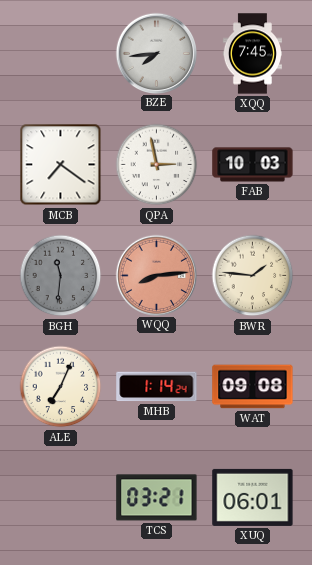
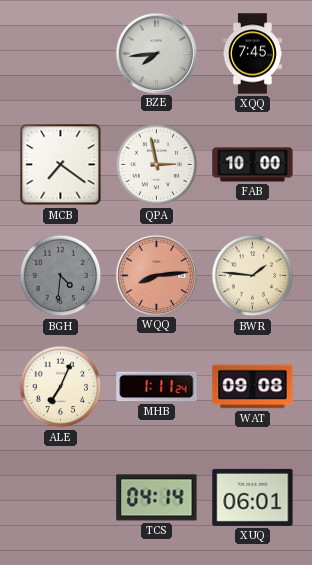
FAB: 10:03 -> 10:00 (253, 165)
BGH: 11:31 -> 4:31 (61, 276)
MHB: 1:14 -> 1:11 (157, 387)
TCS: 03:21 -> 04:14 (157, 498)
